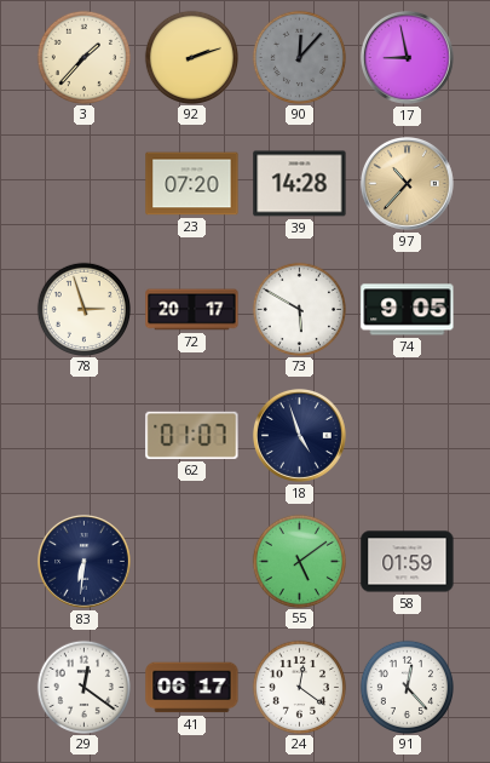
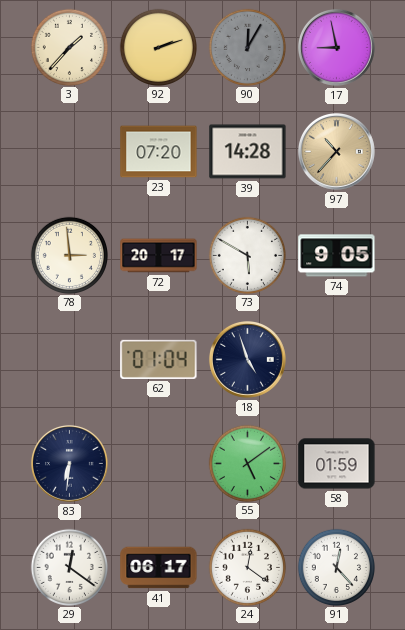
90: 12:07 -> 12:05 (247, 47)
78: 2:57 -> 2:59 (69, 255)
62: 01:07 -> 01:04 (159, 359)
